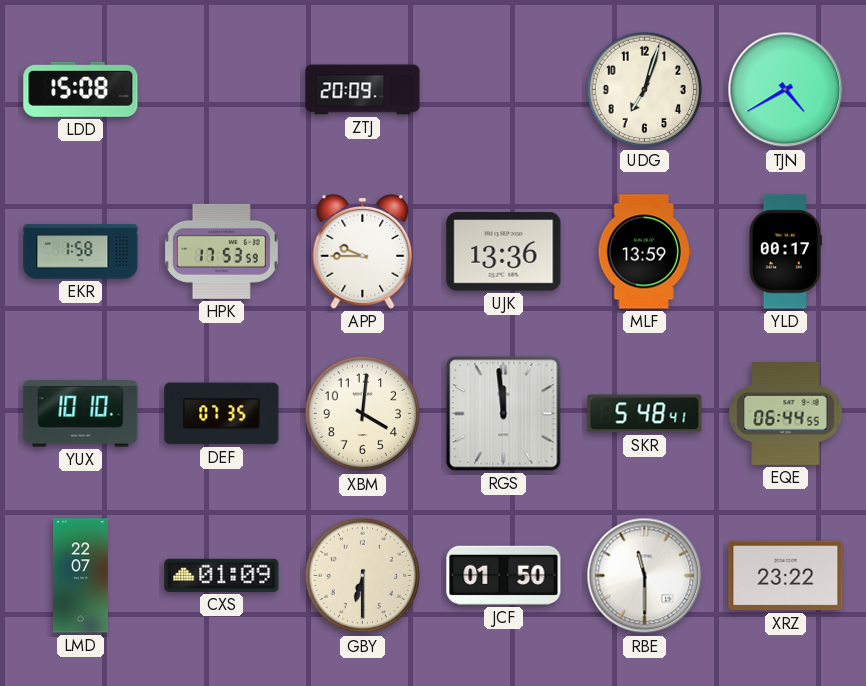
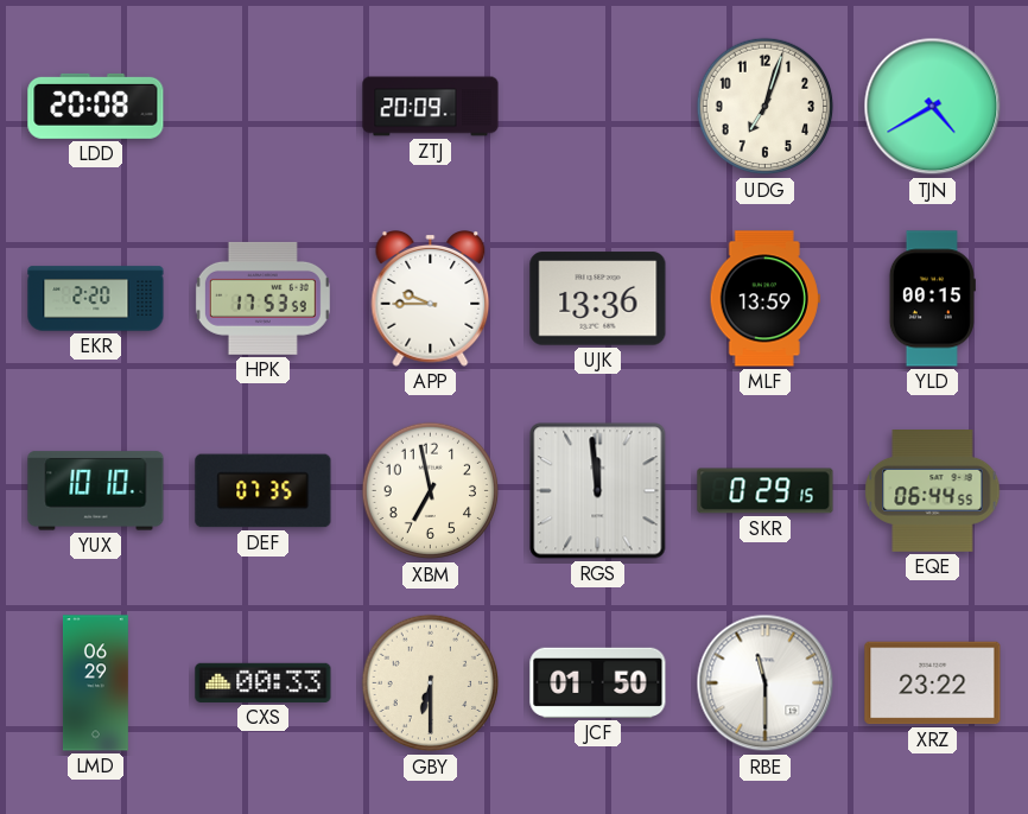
LDD: 15:08 -> 20:08 (96, 106)
EKR: 1:58 -> 2:20 (96, 299)
YLD: 00:17 -> 00:15 (932, 299)
XBM: 4:01 -> 6:58 (431, 491)
SKR: 5:48 -> 0:29 (766, 491)
LMD: 22:07 -> 06:29 (95, 683)
CXS: 01:09 -> 00:33 (264, 682)
